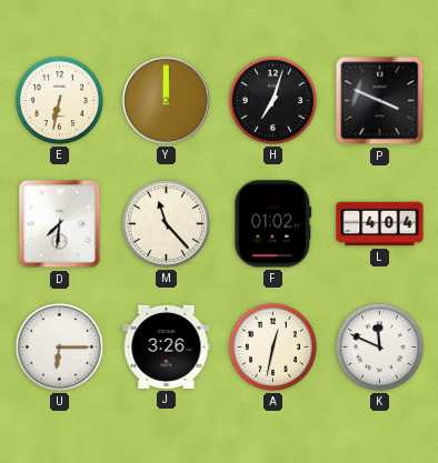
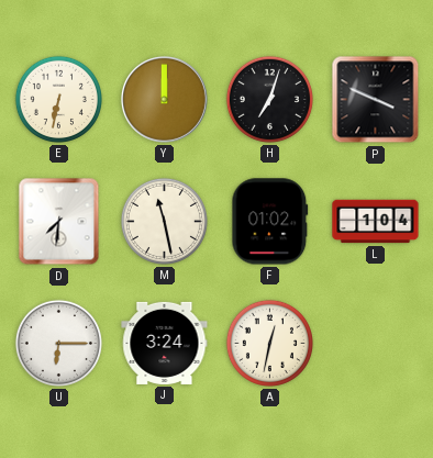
M: 11:23 -> 11:28 (164, 221)
L: 4:04 -> 1:04 (376, 222)
J: 3:26 -> 3:24 (165, 343)
K: 11:49 -> none (379, 346)
